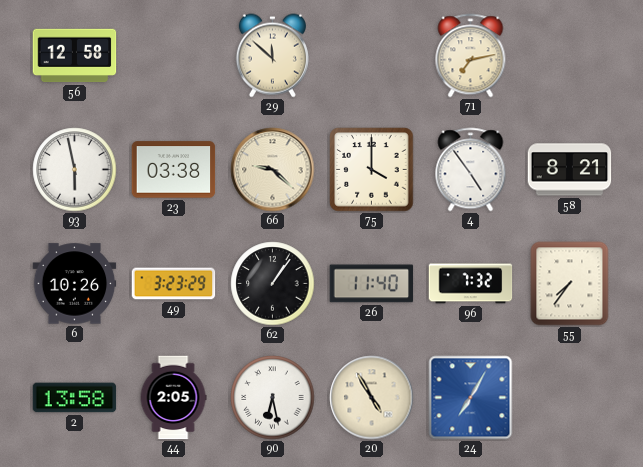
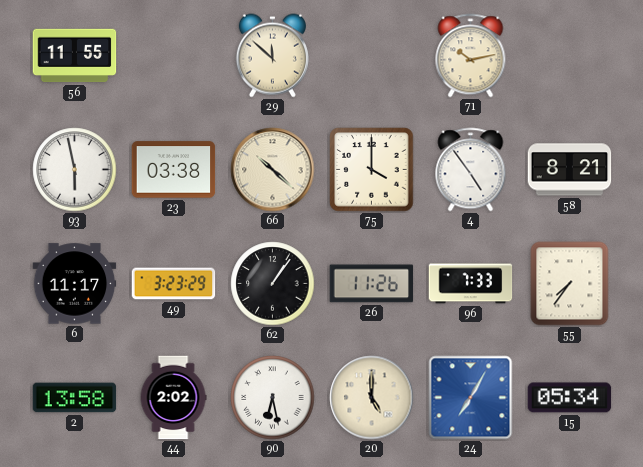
56: 12:58 -> 11:55 (75, 56)
71: 7:13 -> 10:13 (471, 56)
66: 9:22 -> 10:22 (273, 170)
6: 10:26 -> 11:17 (75, 284)
26: 11:40 -> 11:26 (372, 284)
96: 7:32 -> 7:33 (471, 284)
44: 2:05 -> 2:02 (173, 398)
20: 4:55 -> 5:00 (372, 398)
15: none -> 05:34 (570, 398)
